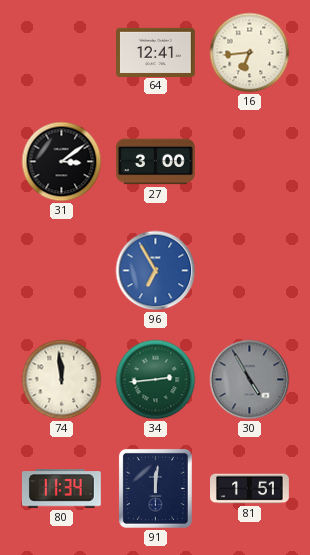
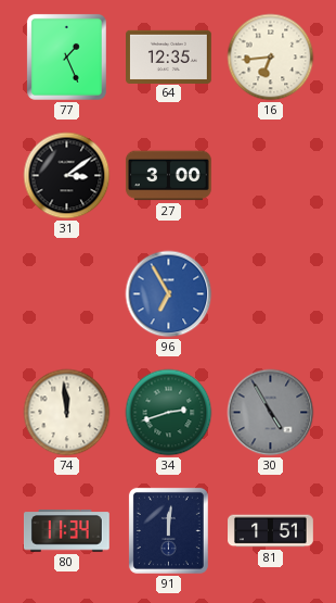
77: none -> 1:26 (66, 56)
64: 12:41 -> 12:35 (169, 56)
34: 2:44 -> 2:42 (169, 413)
